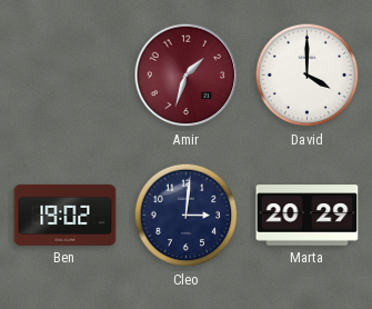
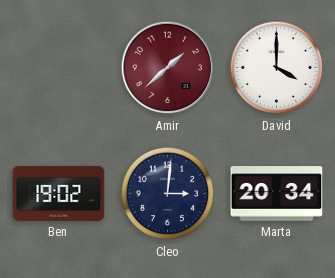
Amir: 1:33 -> 1:38 (168, 68)
Marta: 20:29 -> 20:34 (277, 194)
